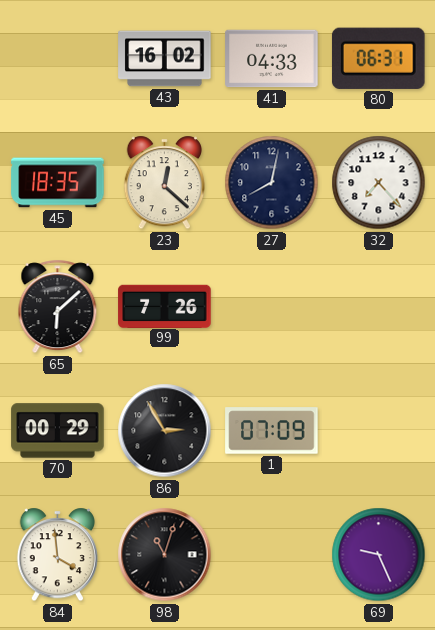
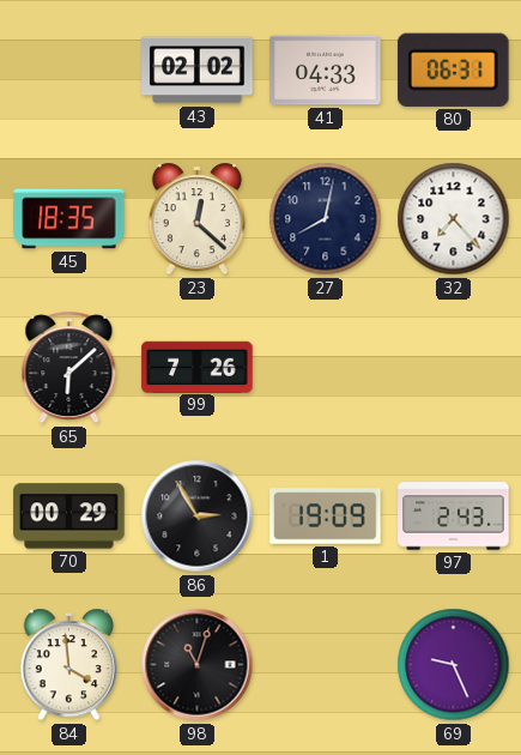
43: 16:02 -> 02:02 (198, 71)
1: 07:09 -> 19:09 (326, 517)
97: none -> 2:43 (454, 517)
